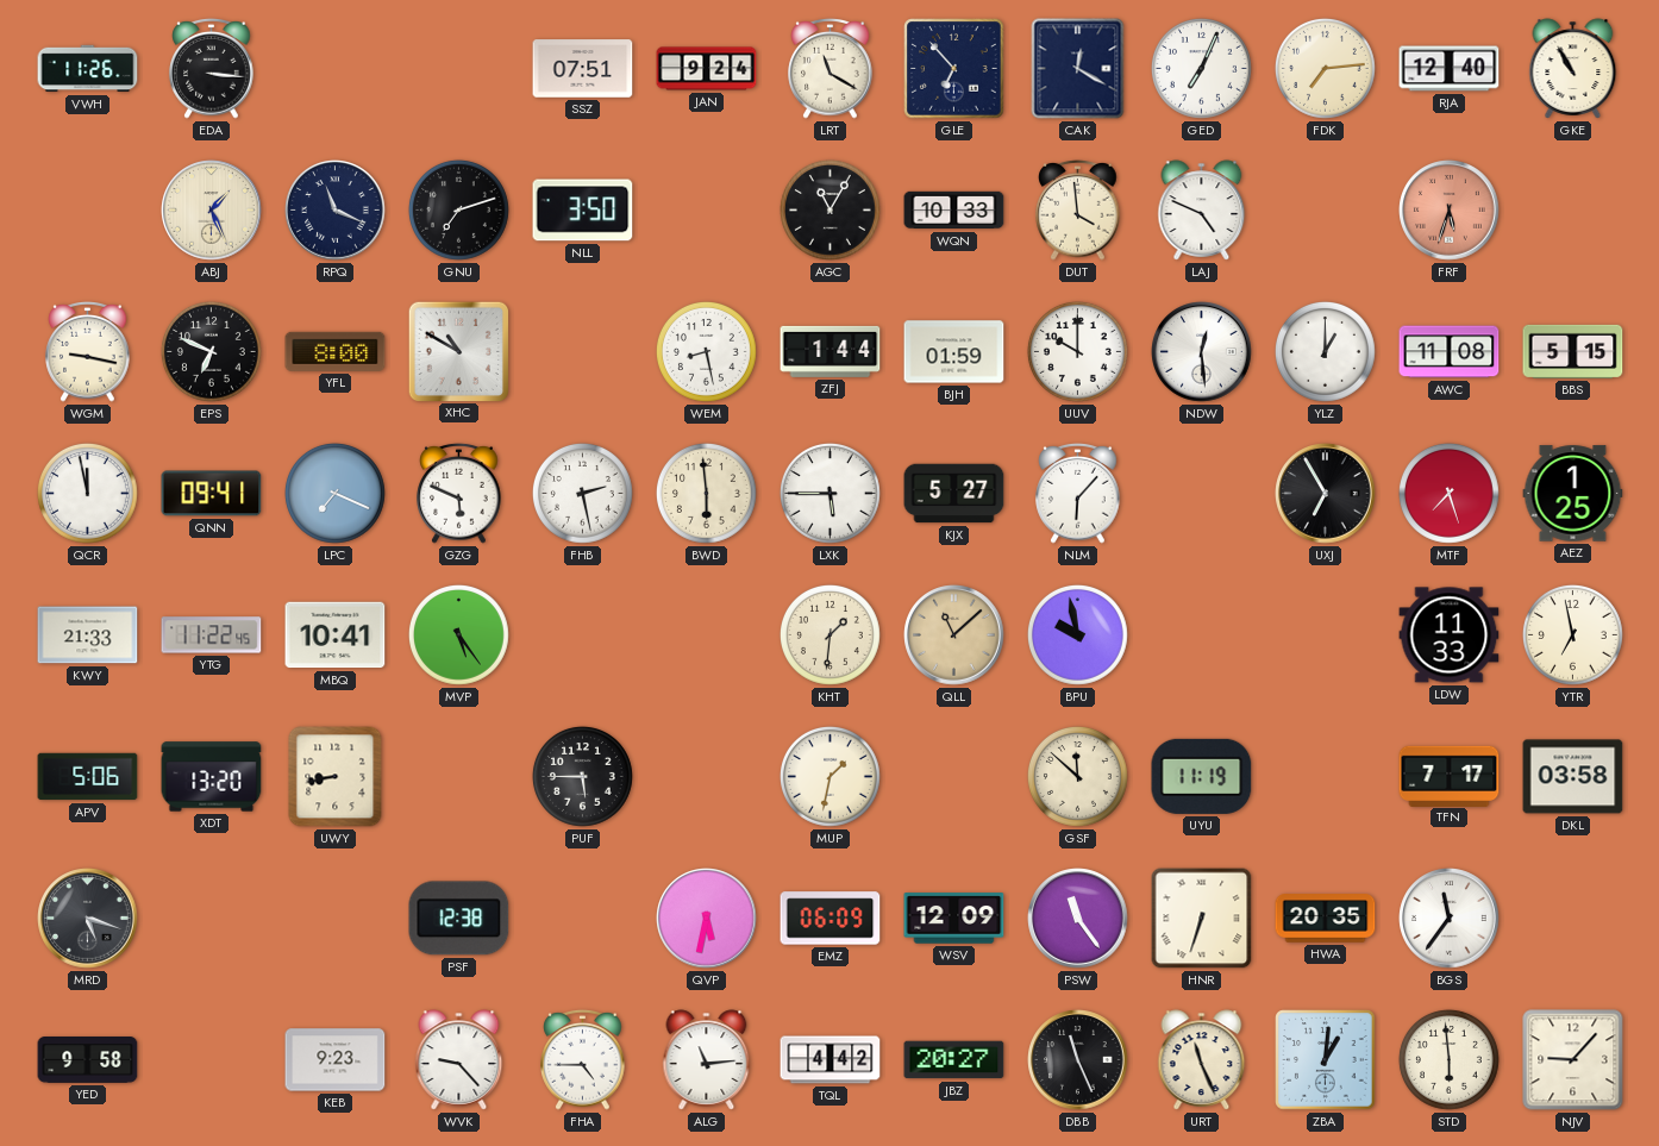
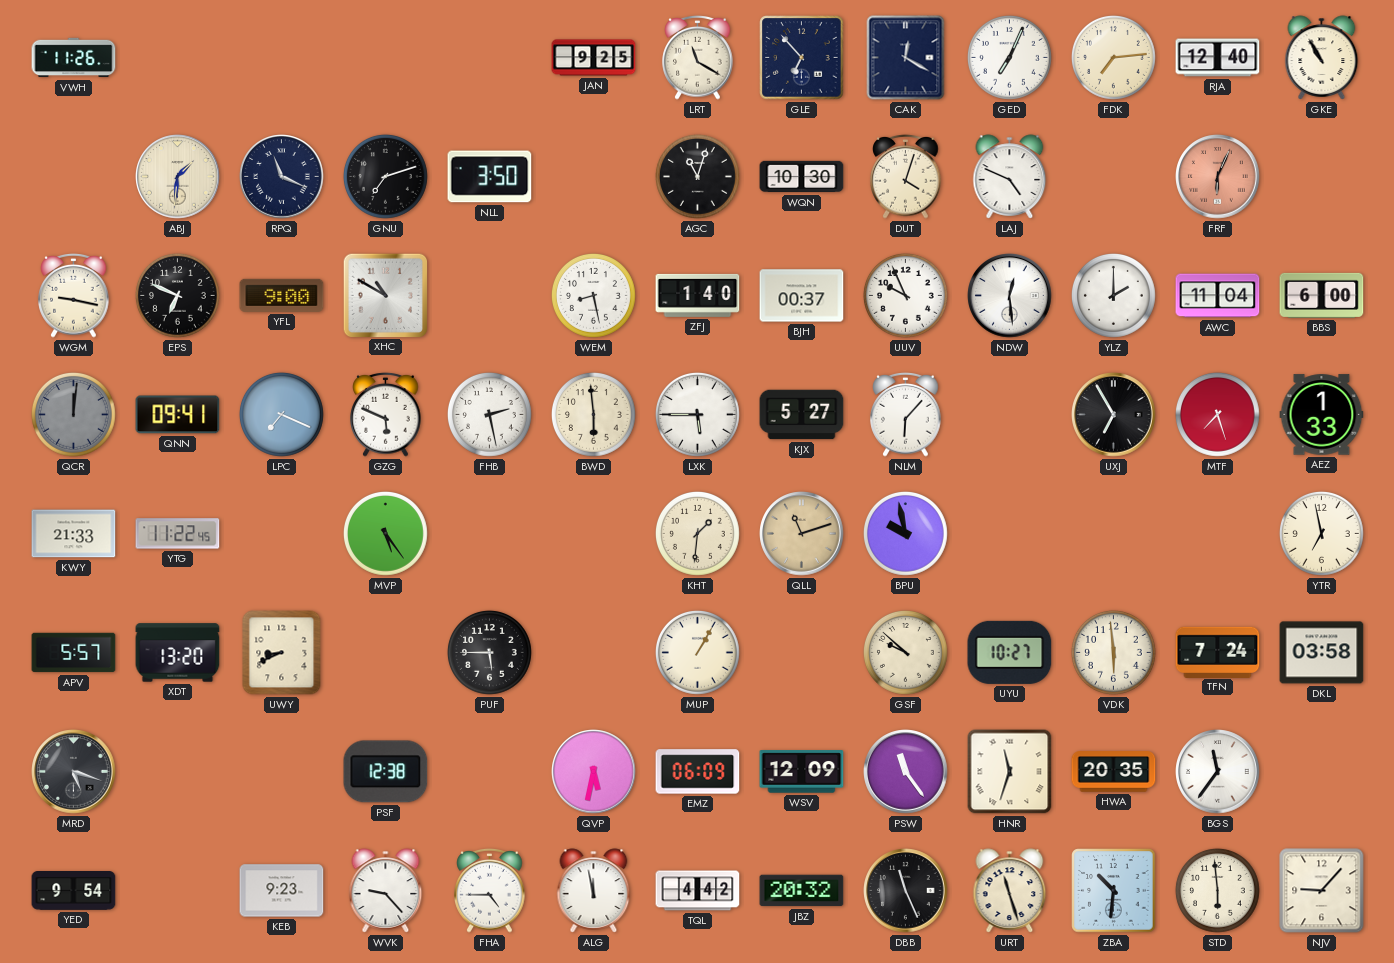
EDA: 3:16 -> none (212, 69)
SSZ: 07:51 -> none (583, 69)
JAN: 9:24 -> 9:25 (594, 58)
ABJ: 1:26 -> 1:31 (178, 177)
AGC: 11:05 -> 11:03 (698, 177)
WQN: 10:33 -> 10:30 (802, 177)
DUT: 3:59 -> 4:03 (906, 177)
FRF: 5:33 -> 6:04 (1218, 177)
YFL: 8:00 -> 9:00 (282, 295)
ZFJ: 1:44 -> 1:40 (698, 295)
BJH: 01:59 -> 00:37 (802, 296)
UUV: 10:00 -> 9:56 (906, 296)
YLZ: 1:00 -> 2:00 (1114, 296)
AWC: 11:08 -> 11:04 (1218, 296)
BBS: 5:15 -> 6:00 (1322, 295)
QCR: 11:58 -> 12:01 (74, 415)
QCR dial: white -> grey (74, 415)
AEZ: 1:25 -> 1:33 (1322, 415)
MBQ: 10:41 -> none (336, 635)
QLL: 11:08 -> 11:12 (802, 534)
LDW: 11:33 -> none (1450, 635)
APV: 5:06 -> 5:57 (74, 653)
UWY: 8:43 -> 8:41 (282, 653)
MUP: 1:32 -> 1:05 (698, 653)
GSF: 11:52 -> 9:52 (906, 653)
UYU: 11:19 -> 10:27 (1010, 652)
VDK: none -> 5:59 (1114, 653)
TFN: 7:17 -> 7:24 (1218, 652)
HNR: 6:33 -> 11:33 (1010, 772)
YED: 9:58 -> 9:54 (74, 891)
ALG: 11:14 -> 11:58 (594, 891)
JBZ: 20:27 -> 20:32 (802, 891)
URT: 11:26 -> 11:27 (1010, 891)
ZBA: 1:01 -> 10:31 (1114, 891)
